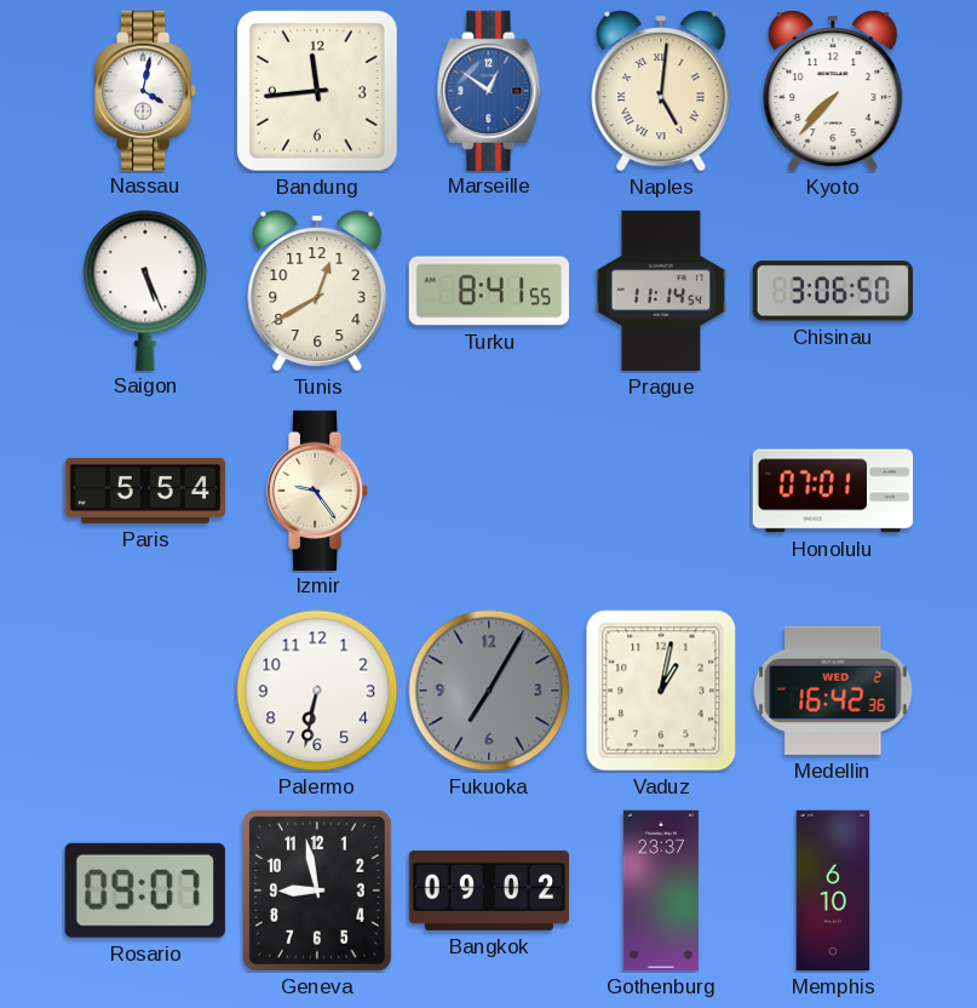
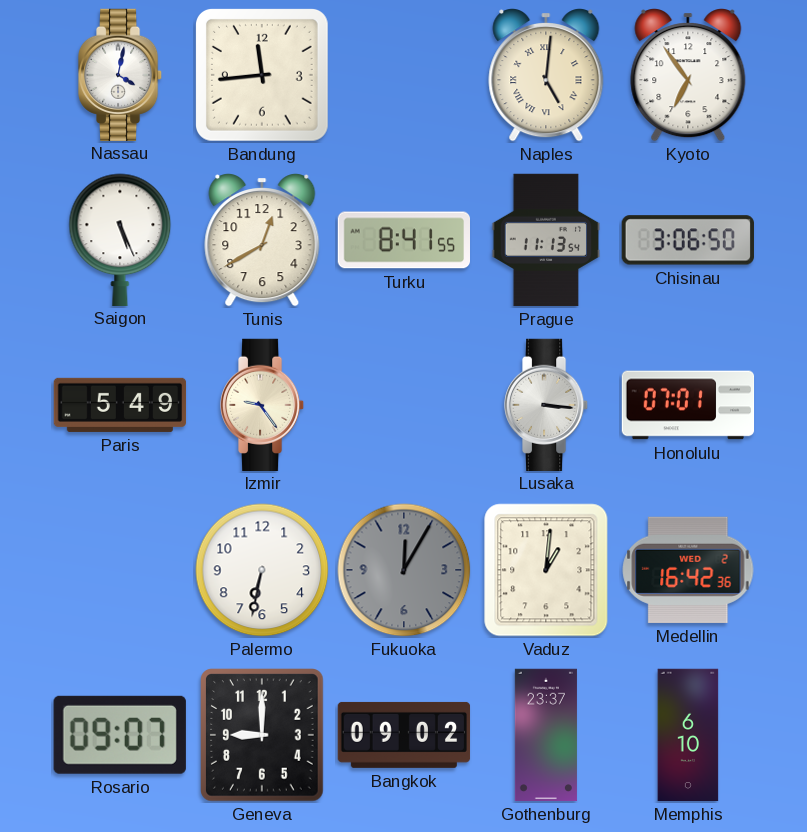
Marseille: 12:51 -> none (489, 90)
Kyoto: 7:37 -> 6:54 (688, 76)
Prague: 11:14 -> 11:13 (546, 240)
Paris: 5:54 -> 5:49 (120, 405)
Lusaka: none -> 3:16 (546, 404)
Fukuoka: 7:05 -> 12:05 (404, 570)
Vaduz: 1:02 -> 1:01 (546, 570)
Geneva: 8:58 -> 9:00 (263, 736)
